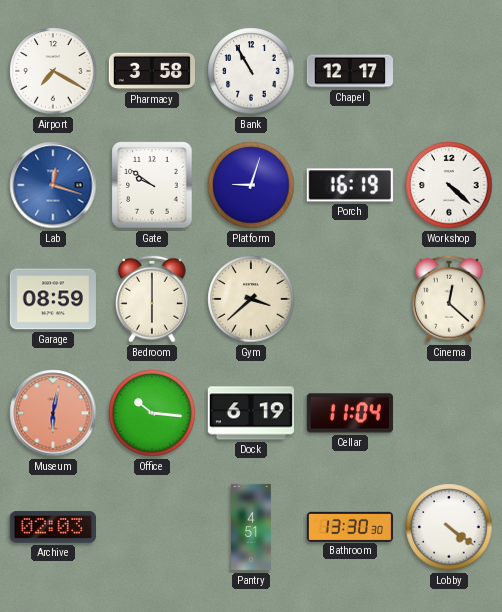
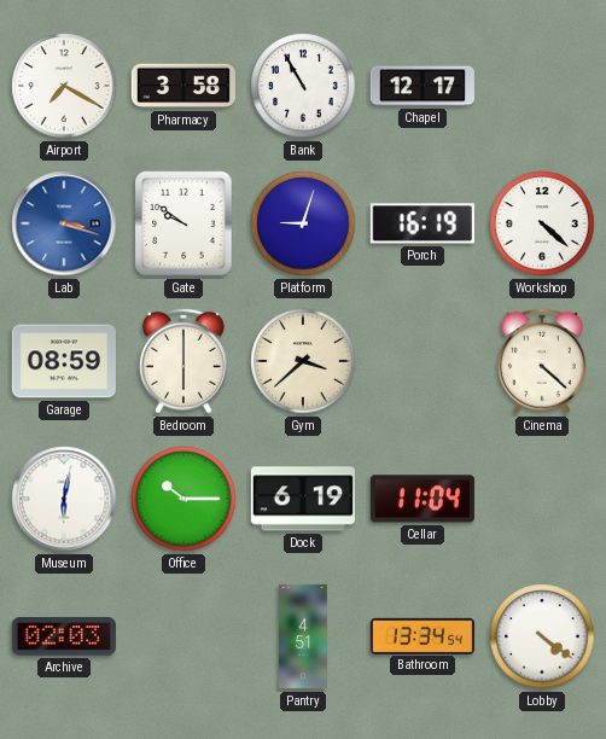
Lab: 12:18 -> 3:18 (64, 223)
Cinema: 12:22 -> 4:22 (542, 361)
Museum dial: salmon -> white (64, 499)
Office: 10:16 -> 10:15 (183, 499)
Bathroom: 13:30 -> 13:34 (421, 635)
